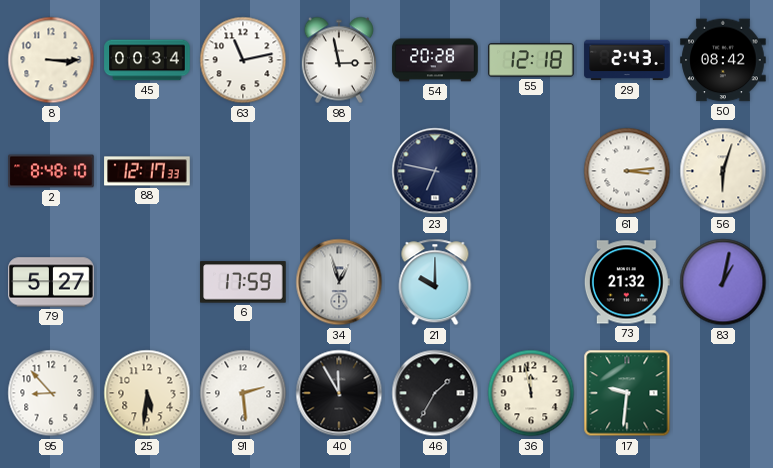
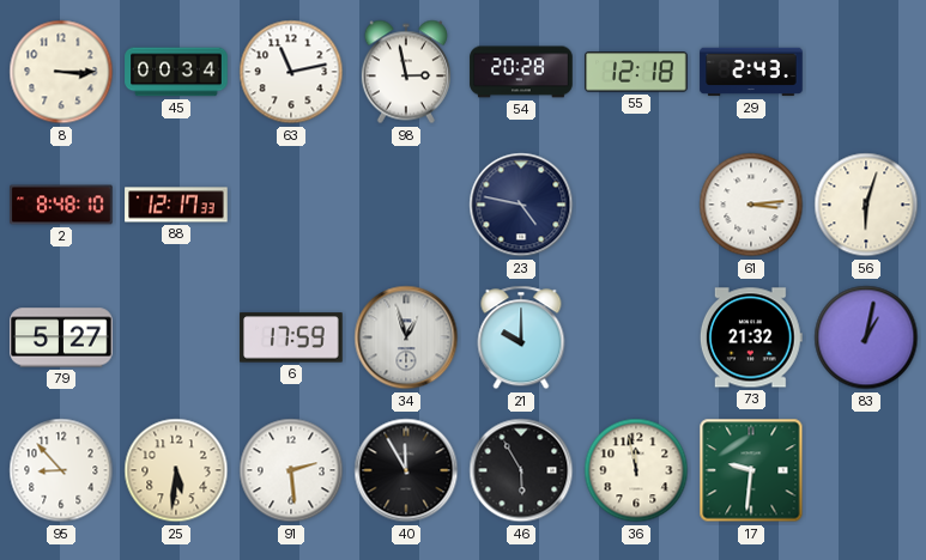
50: 08:42 -> none (723, 60)
23: 6:47 -> 4:47 (521, 205)
46: 1:35 -> 5:55 (521, 470)
